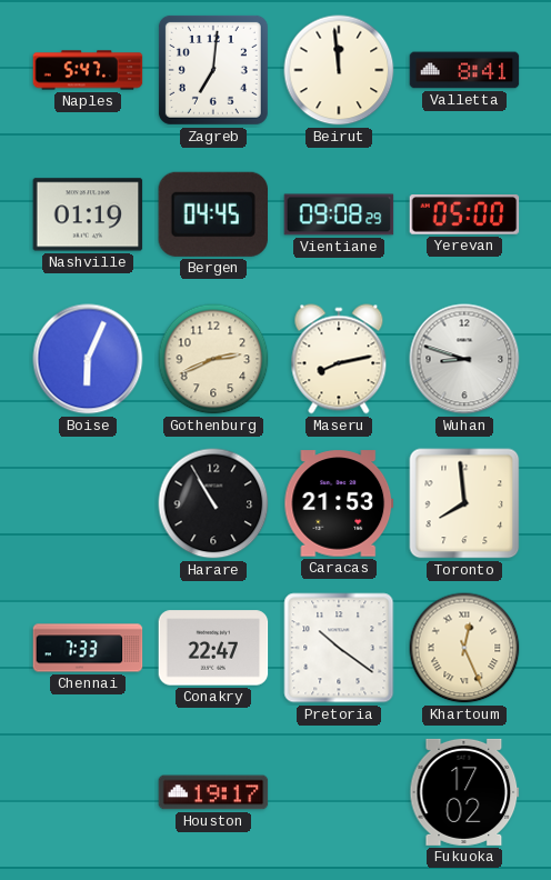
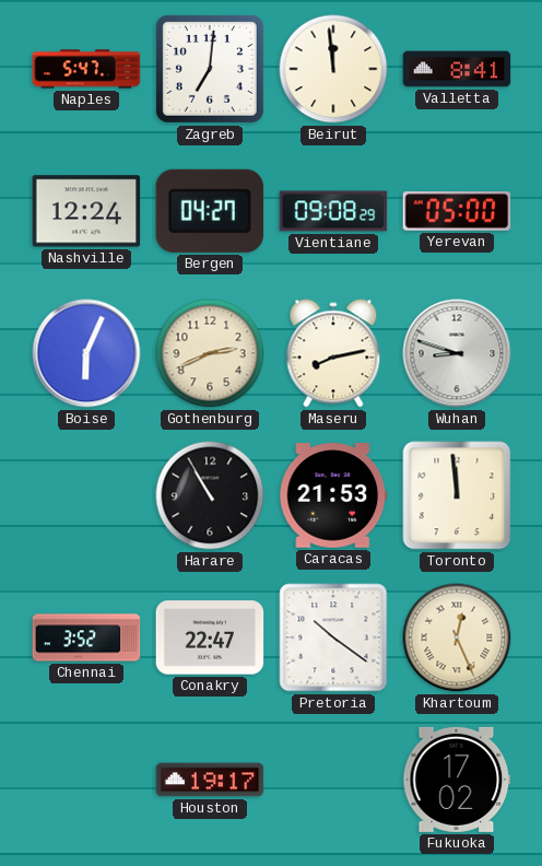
Nashville: 01:19 -> 12:24 (86, 211)
Bergen: 04:45 -> 04:27 (209, 211)
Toronto: 7:59 -> 11:59 (457, 495)
Chennai: 7:33 -> 3:52 (86, 637)
